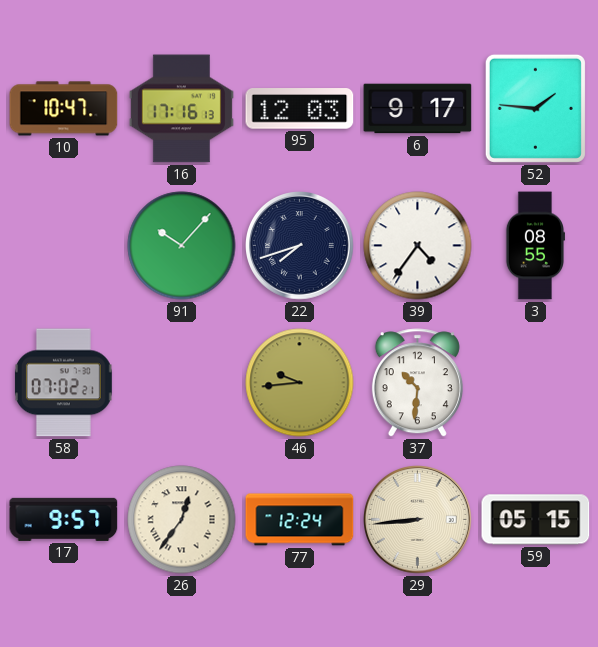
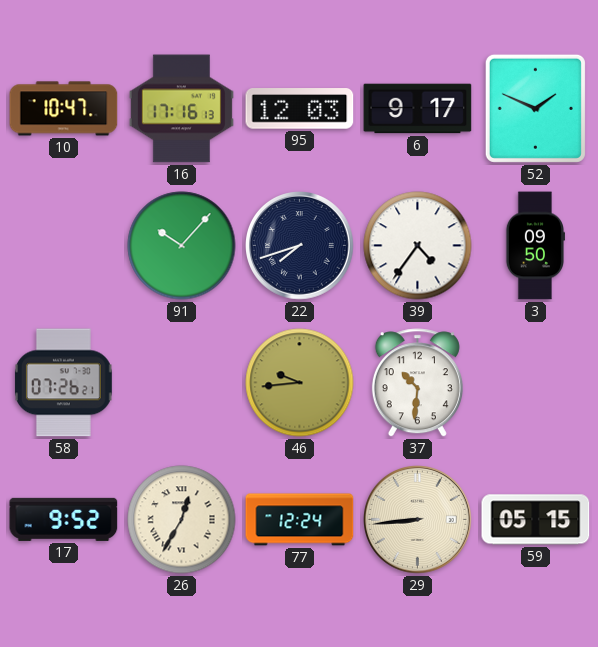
52: 1:46 -> 1:49 (535, 108)
3: 08:55 -> 09:50 (534, 246)
58: 07:02 -> 07:26 (63, 383)
17: 9:57 -> 9:52 (64, 519)
26: 12:36 -> 12:35 (182, 520)
